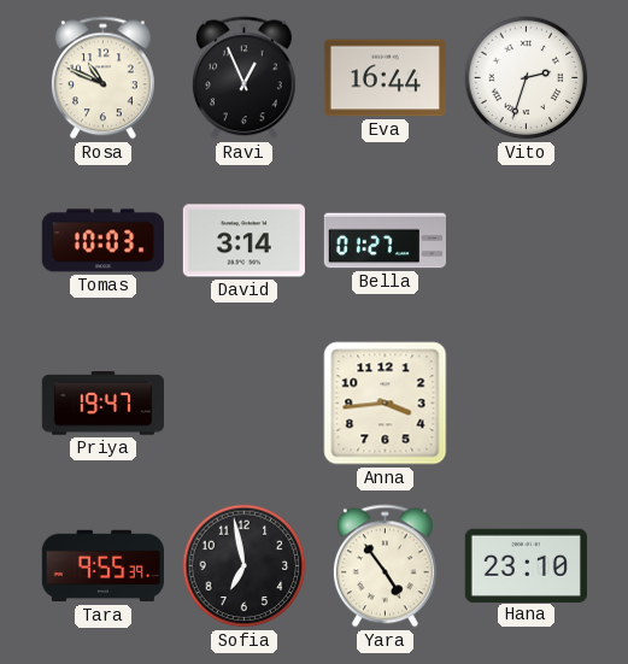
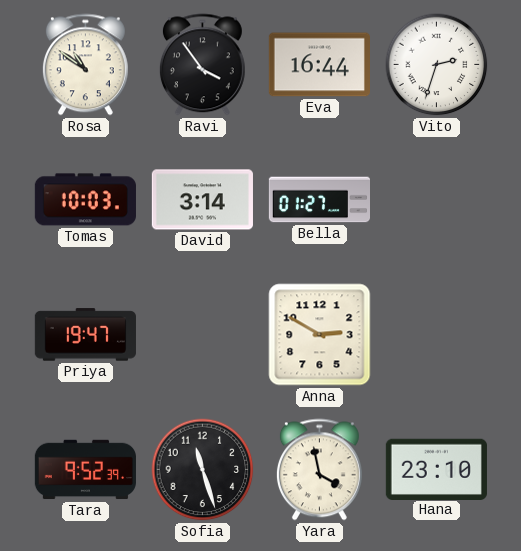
Rosa: 10:49 -> 10:51 (85, 65)
Ravi: 12:56 -> 3:54 (202, 65)
Anna: 3:44 -> 2:50 (320, 335)
Tara: 9:55 -> 9:52 (85, 470)
Sofia: 6:58 -> 11:27 (203, 470)
Yara: 4:54 -> 3:58 (319, 470)
